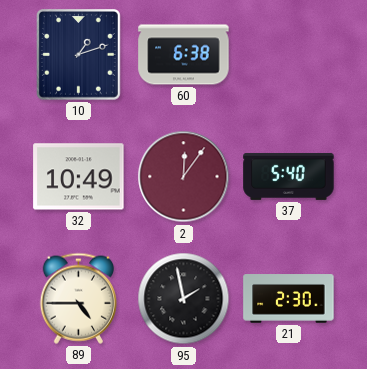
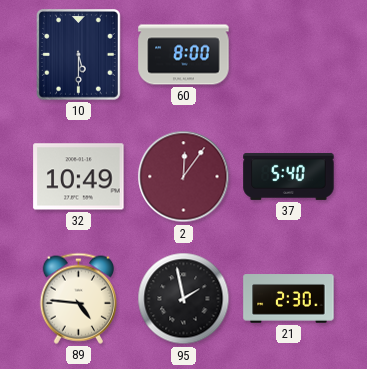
10: 1:12 -> 5:30 (78, 55)
60: 6:38 -> 8:00 (184, 55)
89: 4:45 -> 4:46 (78, 298)
